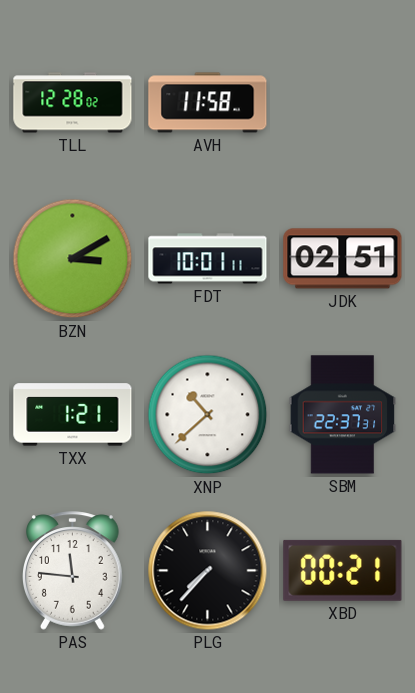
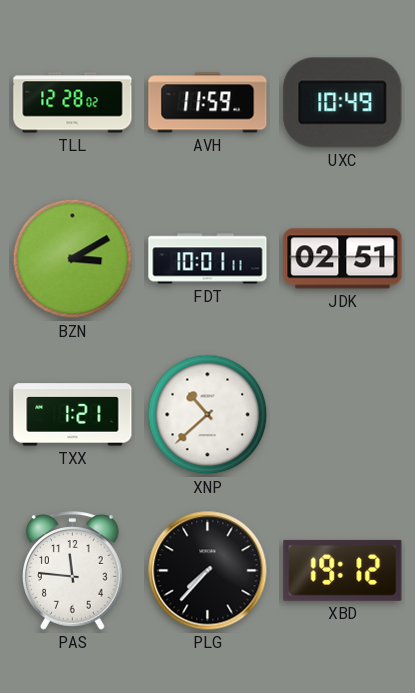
AVH: 11:58 -> 11:59 (208, 103)
UXC: none -> 10:49 (343, 103)
SBM: 22:37 -> none (343, 415)
XBD: 00:21 -> 19:12 (343, 570)
